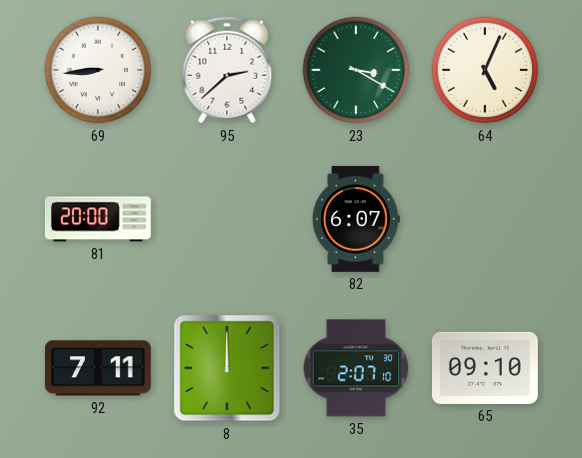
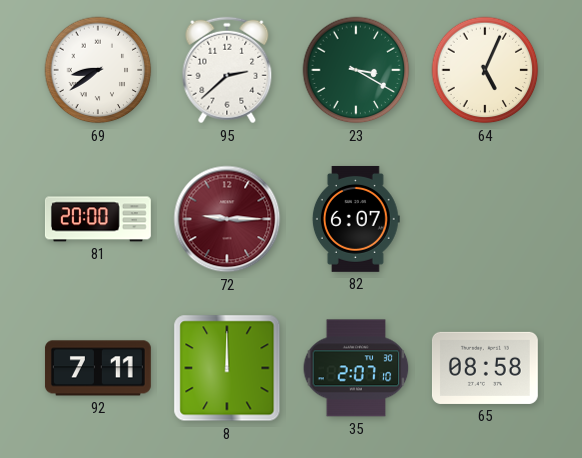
69: 8:44 -> 8:39 (98, 70)
72: none -> 9:15 (227, 219)
65: 09:10 -> 08:58 (485, 368)
